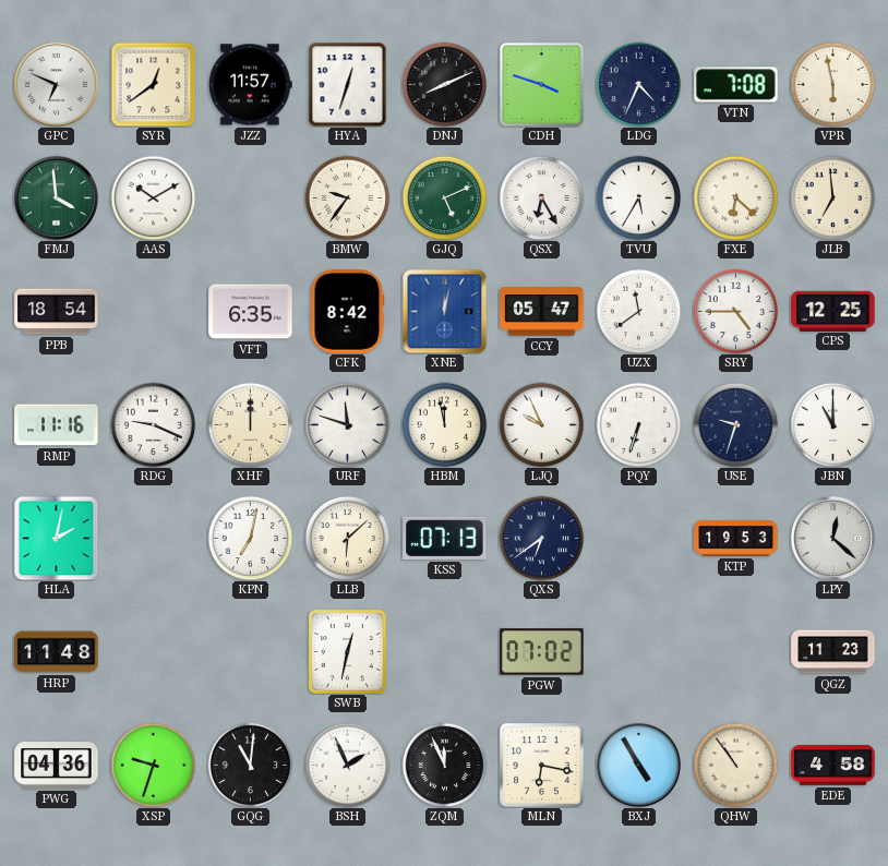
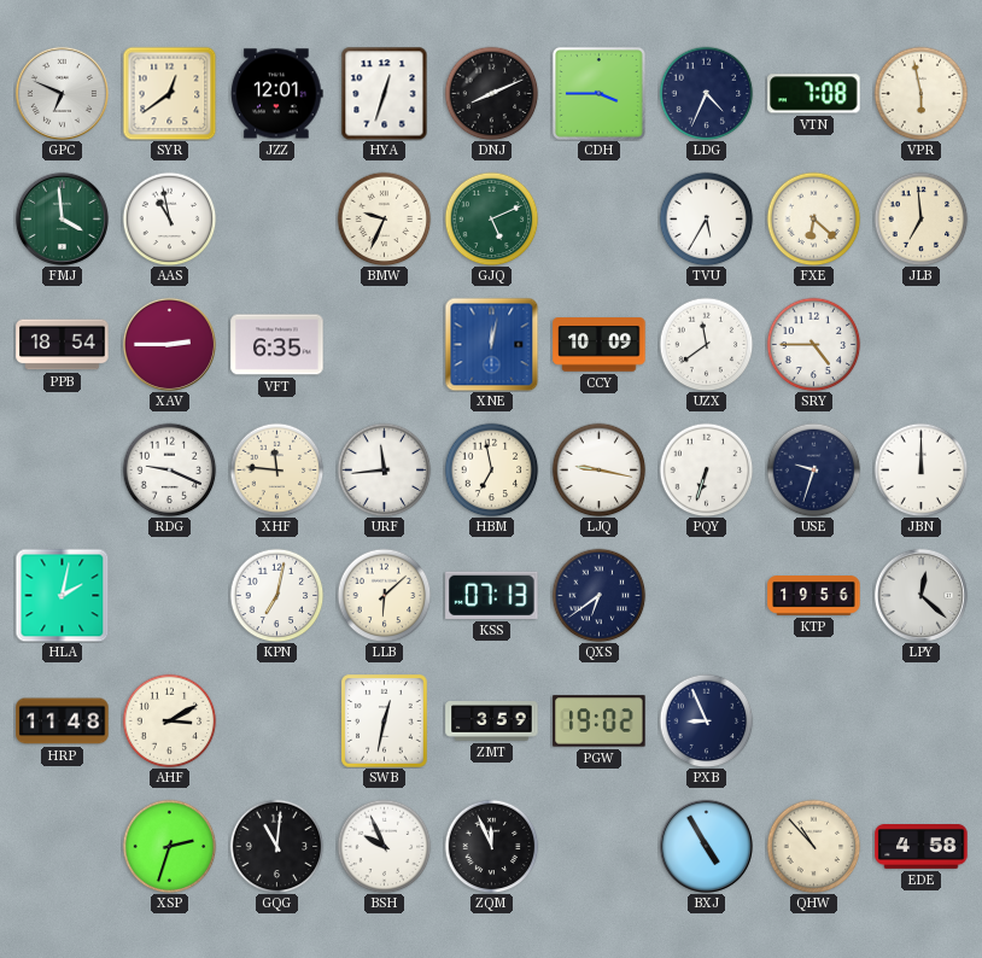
JZZ: 11:57 -> 12:01 (277, 94)
CDH: 3:48 -> 3:45 (598, 93)
AAS: 10:10 -> 10:58 (169, 218)
BMW: 9:36 -> 9:34 (384, 218)
QSX: 6:25 -> none (541, 197)
XAV: none -> 2:45 (169, 344)
CFK: 8:42 -> none (347, 312)
CCY: 05:47 -> 10:09 (600, 345)
CPS: 12:25 -> none (833, 311)
RMP: 11:16 -> none (57, 425)
XHF: 12:00 -> 11:46 (276, 469)
URF: 11:48 -> 11:44 (384, 469)
HBM: 11:58 -> 6:58 (491, 469)
LJQ: 9:56 -> 9:17 (598, 469)
JBN: 11:00 -> 12:00 (920, 469)
KTP: 19:53 -> 19:56 (814, 596)
AHF: none -> 3:10 (169, 720)
ZMT: none -> 3:59 (492, 722)
PGW: 07:02 -> 19:02 (600, 722)
PXB: none -> 8:56 (706, 720)
QGZ: 11:23 -> none (833, 652)
PWG: 04:36 -> none (57, 766)
XSP: 9:33 -> 2:33 (169, 846)
BSH: 1:56 -> 9:56 (384, 846)
MLN: 6:17 -> none (542, 766)
QHW: 10:54 -> 10:53 (813, 846)
